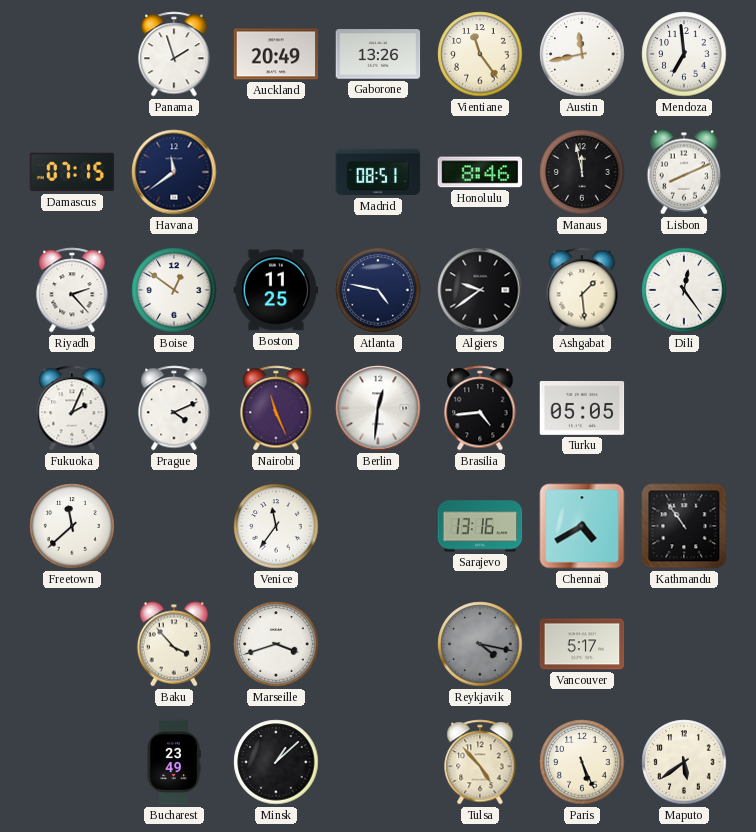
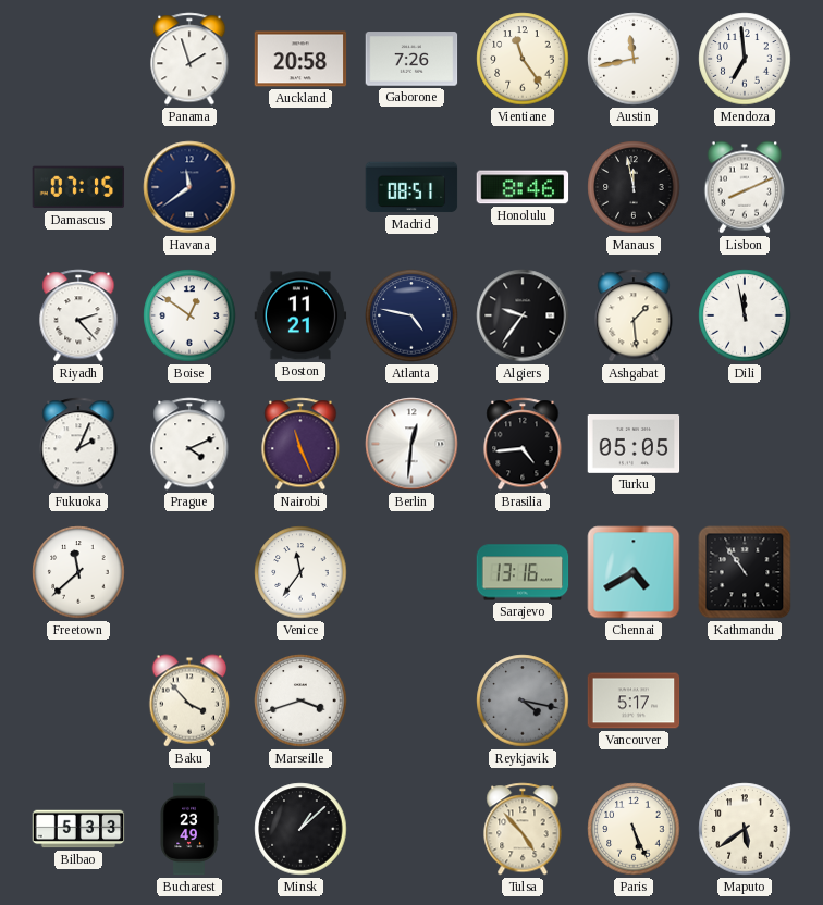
Auckland: 20:49 -> 20:58 (300, 59)
Gaborone: 13:26 -> 7:26 (411, 59)
Boston: 11:25 -> 11:21 (300, 315)
Algiers: 9:39 -> 9:36 (523, 315)
Dili: 12:24 -> 11:58 (745, 315)
Bilbao: none -> 5:33 (78, 829)
